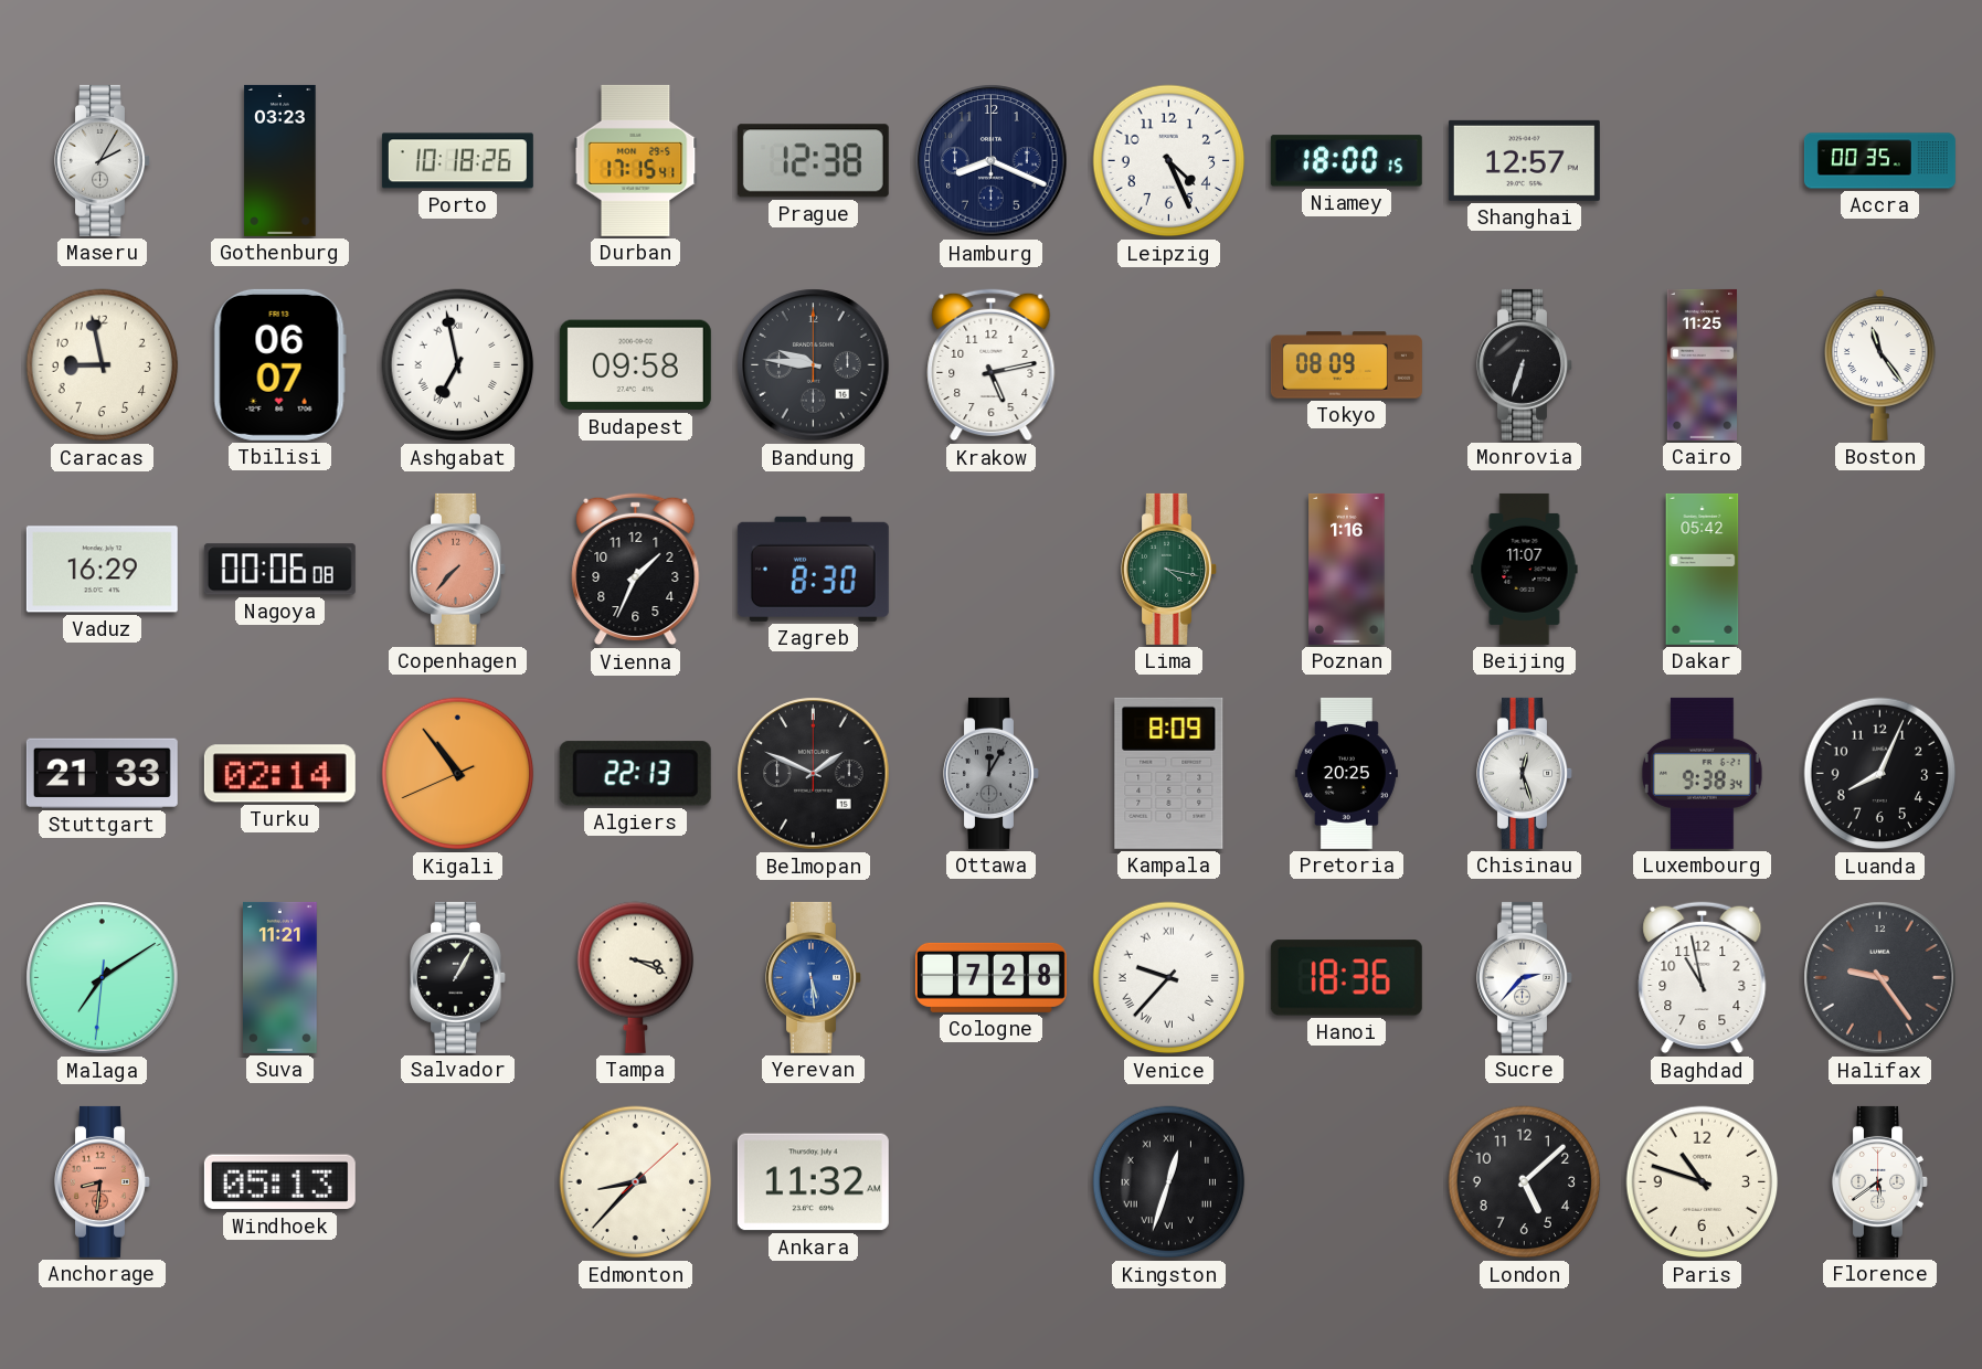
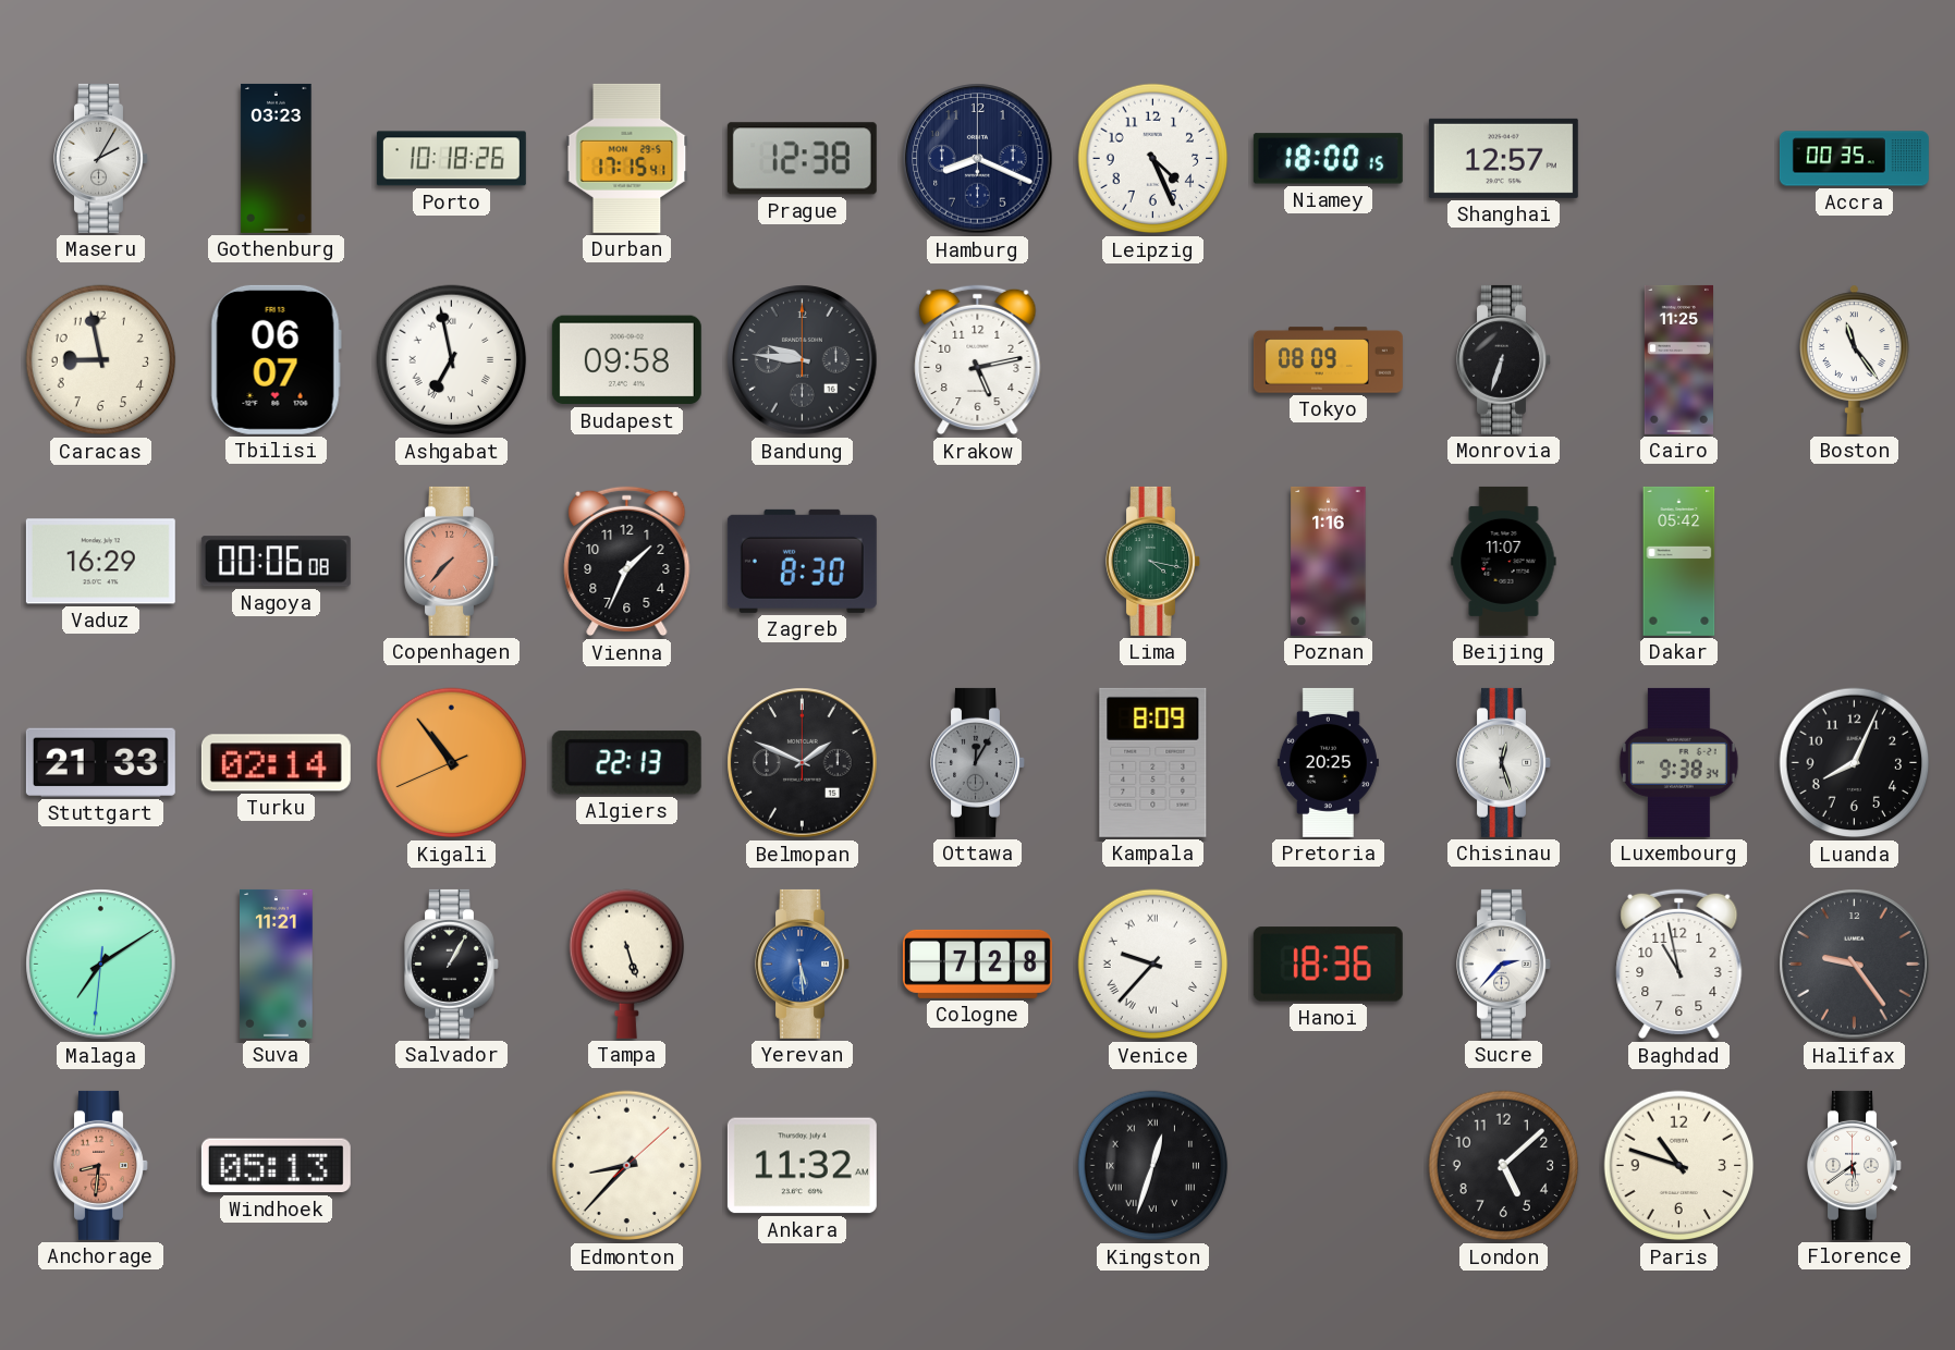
Tampa: 3:19 -> 5:27 (627, 964)
